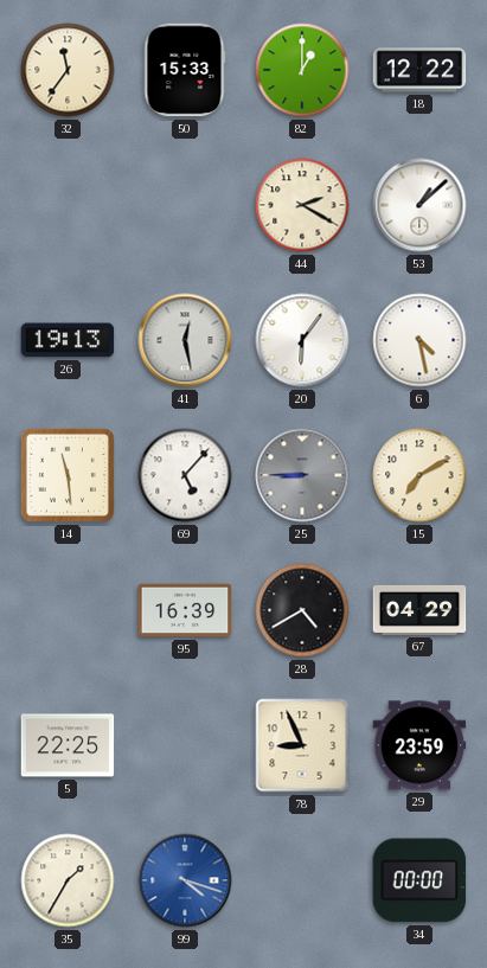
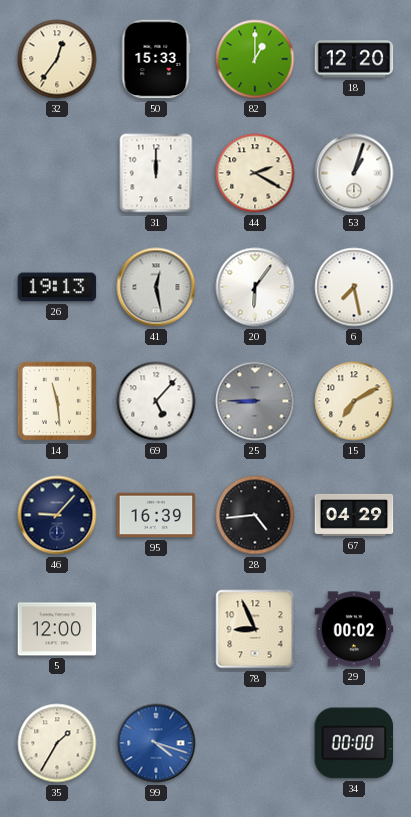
32: 11:36 -> 12:36 (57, 59)
18: 12:22 -> 12:20 (354, 59)
31: none -> 12:00 (156, 173)
53: 1:08 -> 1:03 (354, 173)
6: 4:28 -> 7:28 (354, 287)
46: none -> 9:07 (57, 515)
28: 4:40 -> 4:44 (255, 515)
5: 22:25 -> 12:00 (57, 629)
29: 23:59 -> 00:02 (354, 629)
